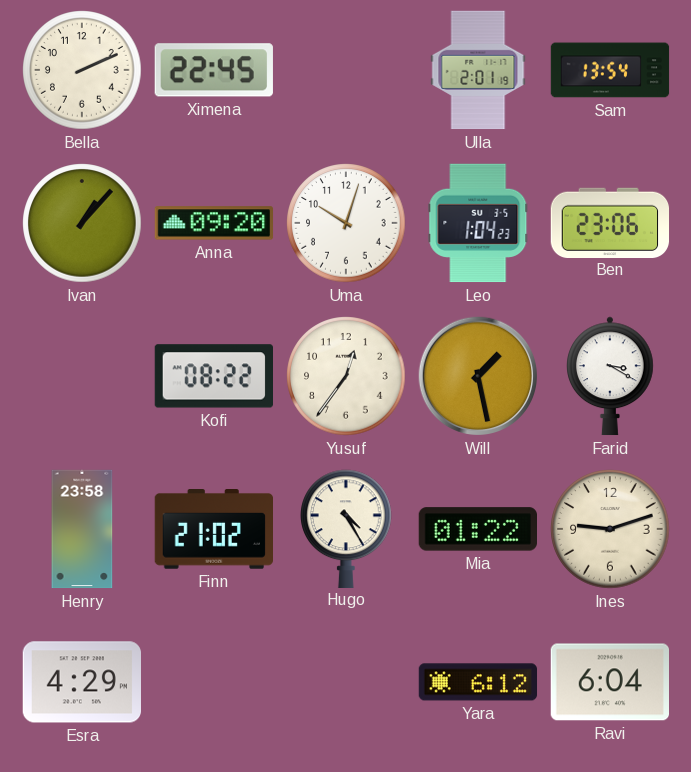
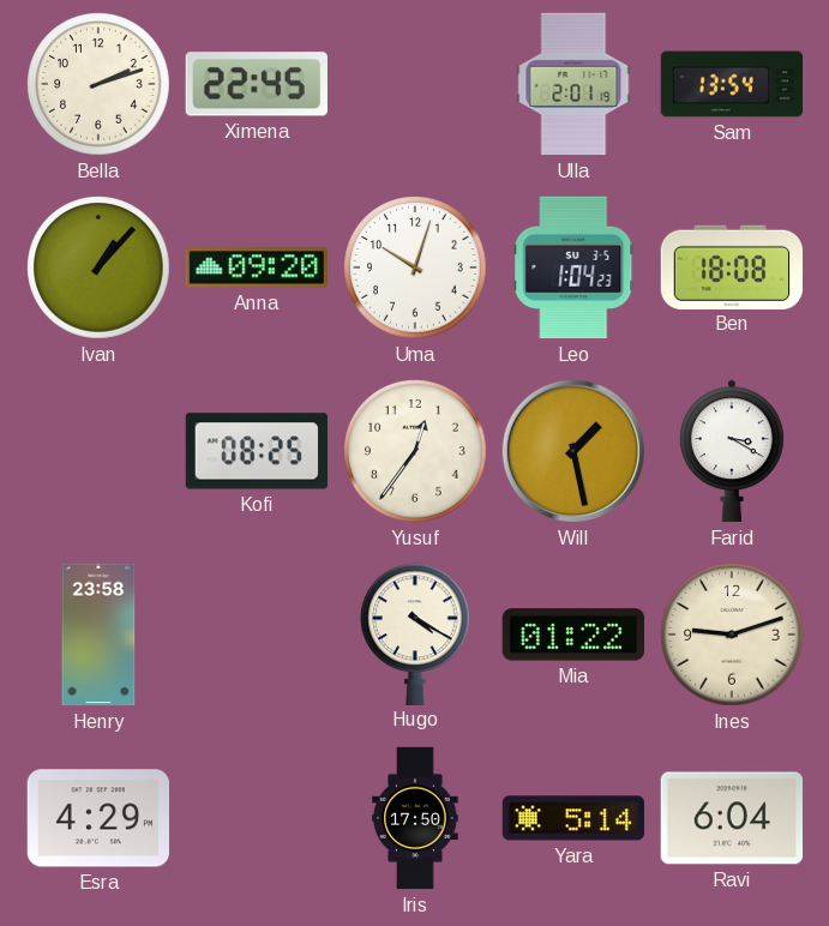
Bella: 2:11 -> 2:12 (98, 84)
Ben: 23:06 -> 18:08 (732, 266)
Kofi: 08:22 -> 08:25 (256, 451)
Finn: 21:02 -> none (213, 530)
Hugo: 4:25 -> 4:20 (416, 633)
Iris: none -> 17:50 (415, 818)
Yara: 6:12 -> 5:14 (573, 818)
